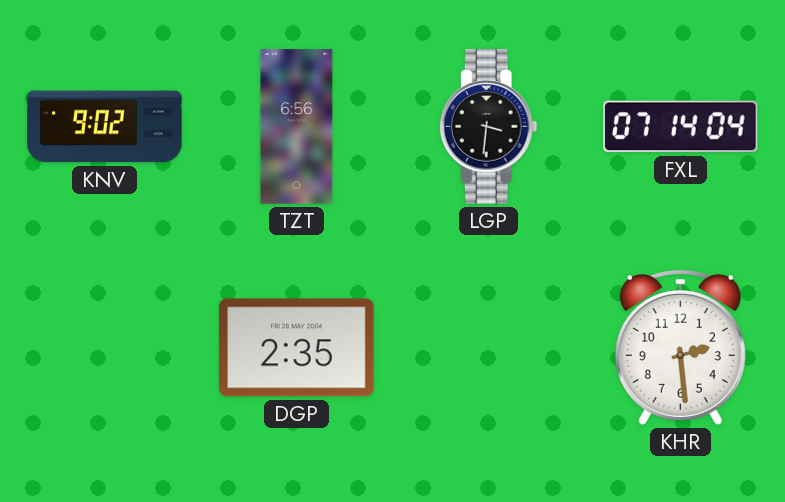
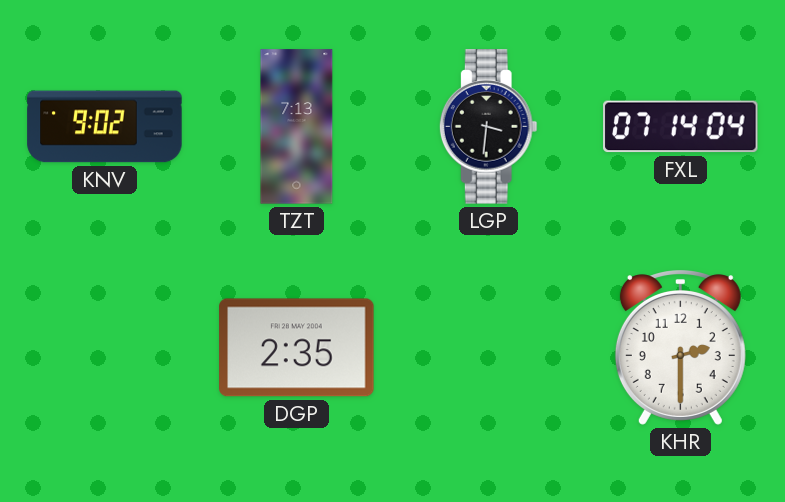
TZT: 6:56 -> 7:13 (297, 127)
KHR: 2:29 -> 2:30 (680, 348)
